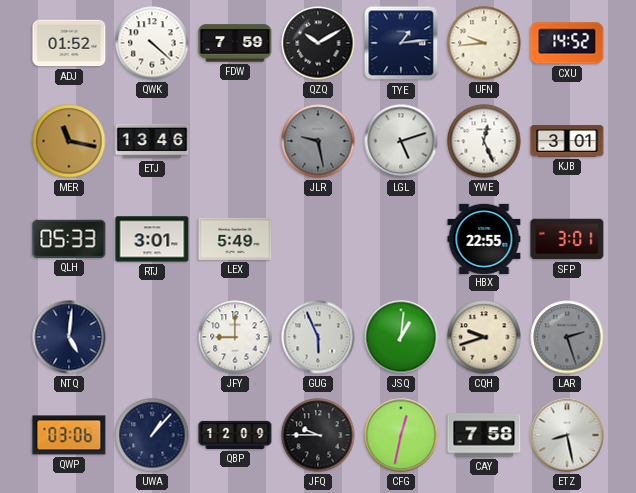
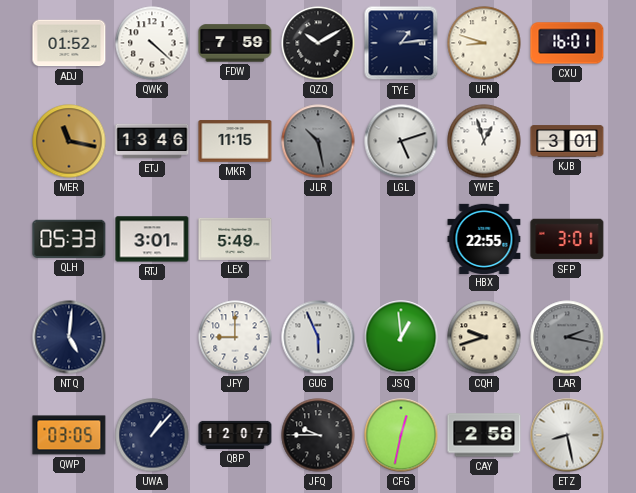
UFN: 9:44 -> 8:48 (484, 43)
CXU: 14:52 -> 16:01 (567, 43)
MKR: none -> 11:15 (235, 141)
JLR: 9:28 -> 10:28 (318, 141)
YWE: 12:26 -> 12:57 (484, 141)
JSQ: 1:01 -> 12:59 (401, 337)
LAR: 2:27 -> 2:17 (567, 337)
QWP: 03:06 -> 03:05 (69, 435)
QBP: 12:09 -> 12:07 (235, 435)
CAY: 7:58 -> 2:58 (484, 435)
